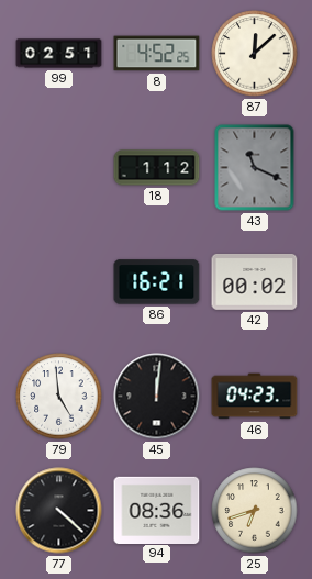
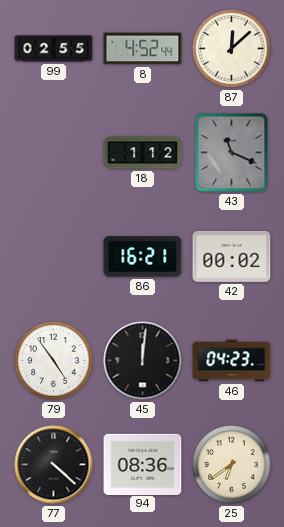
99: 02:51 -> 02:55 (54, 49)
8: 4:52:25 -> 4:52:44 (143, 49)
79: 4:59 -> 4:54 (54, 361)
25: 6:42 -> 6:39 (232, 465)
